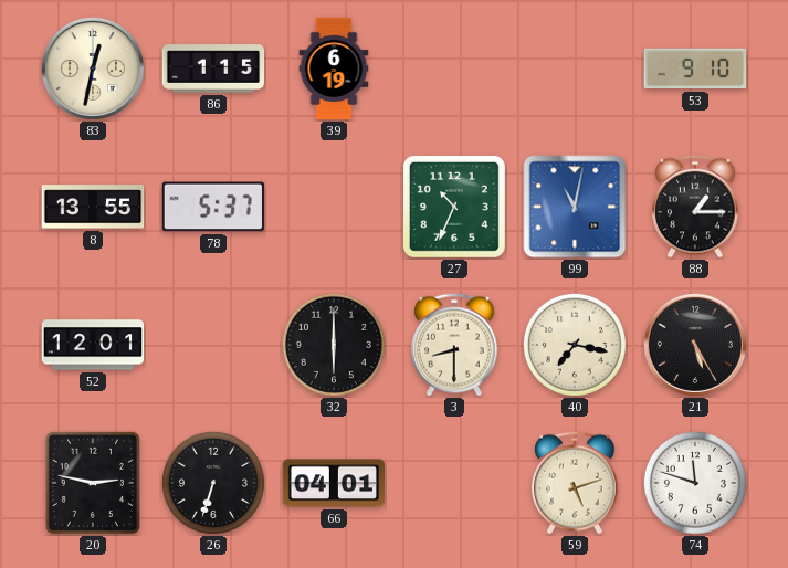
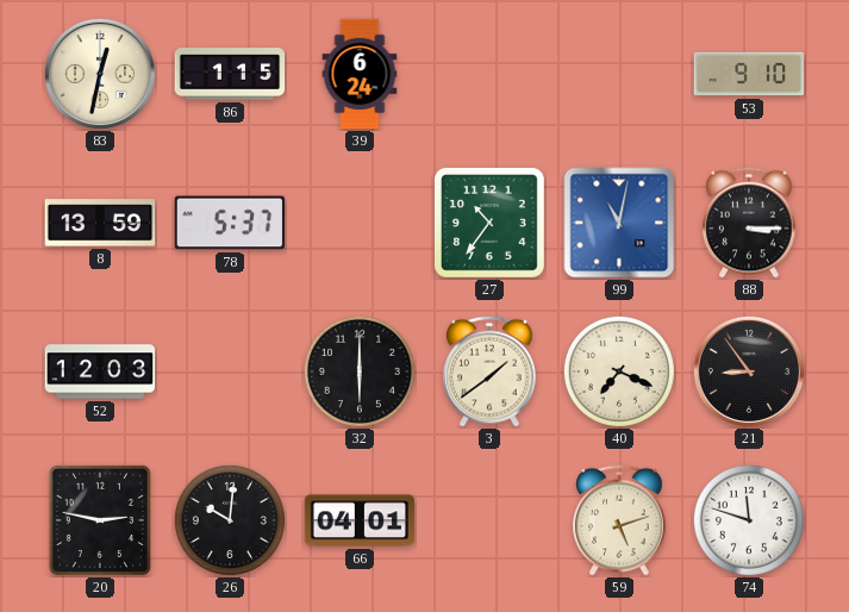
39: 6:19 -> 6:24 (360, 74)
8: 13:55 -> 13:59 (100, 223)
27: 10:34 -> 10:36 (489, 223)
88: 1:15 -> 3:15 (749, 223)
52: 12:01 -> 12:03 (100, 371)
3: 8:30 -> 1:39 (489, 371)
40: 7:17 -> 7:19 (619, 371)
21: 5:25 -> 8:54 (749, 371)
26: 6:33 -> 10:01 (230, 520)
